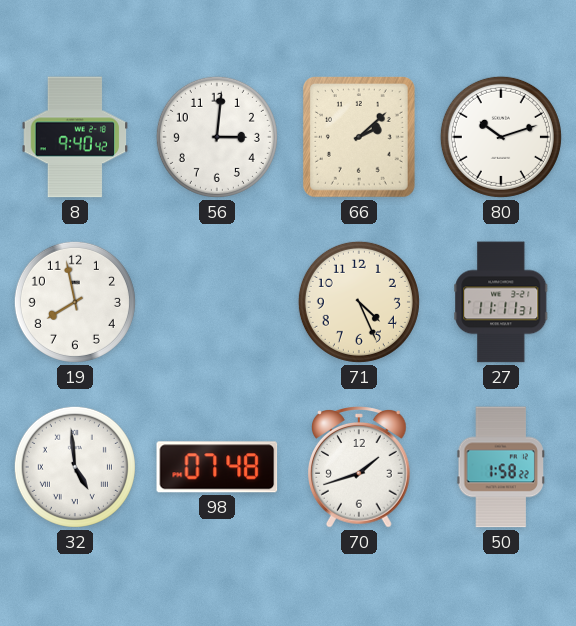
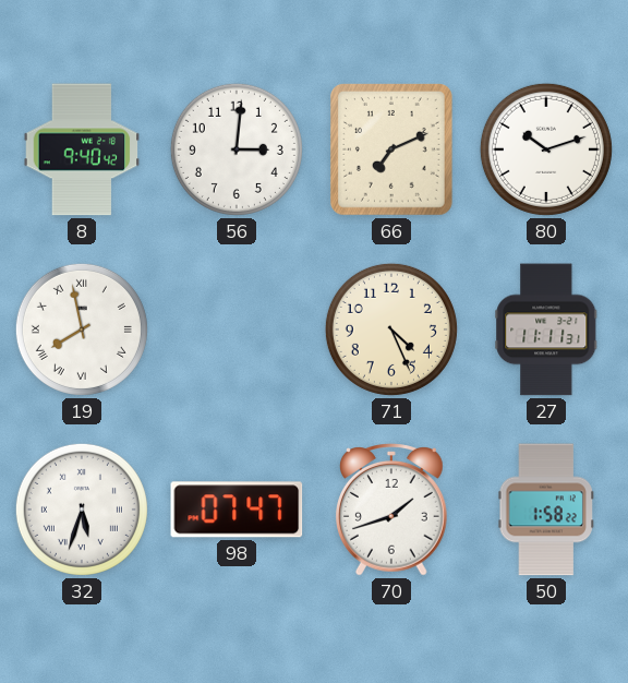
66: 2:08 -> 7:11 (391, 151)
19 numerals: Arabic -> Roman (82, 329)
32: 4:59 -> 5:33 (82, 510)
98: 07:48 -> 07:47 (237, 510)
